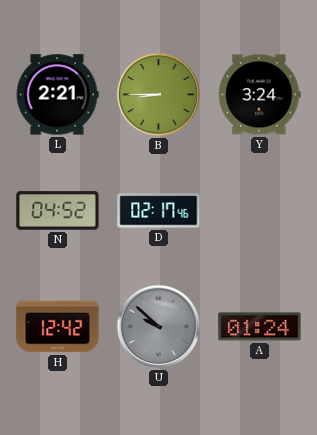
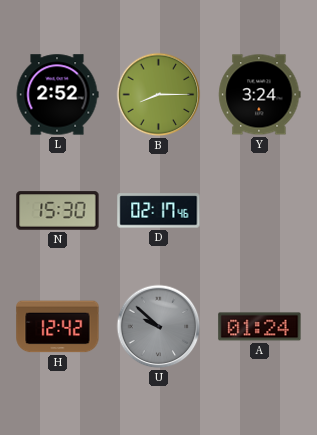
L: 2:21 -> 2:52 (57, 95)
B: 8:45 -> 8:15 (159, 95)
N: 04:52 -> 15:30 (58, 211)
